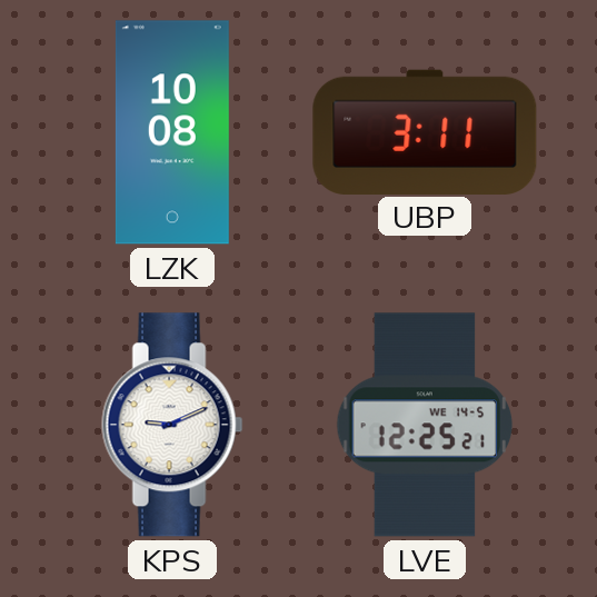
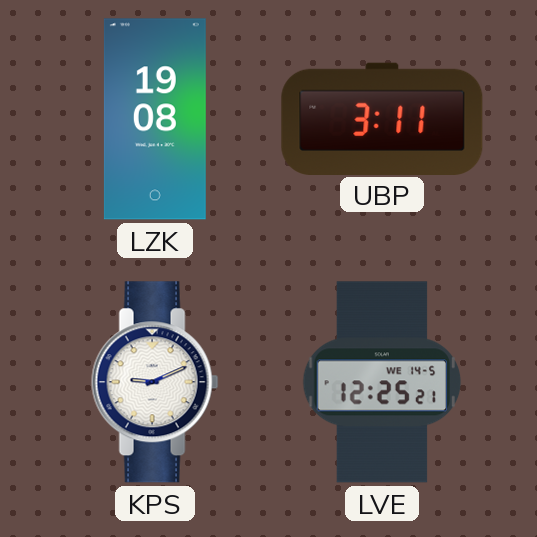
LZK: 10:08 -> 19:08 (155, 119)
